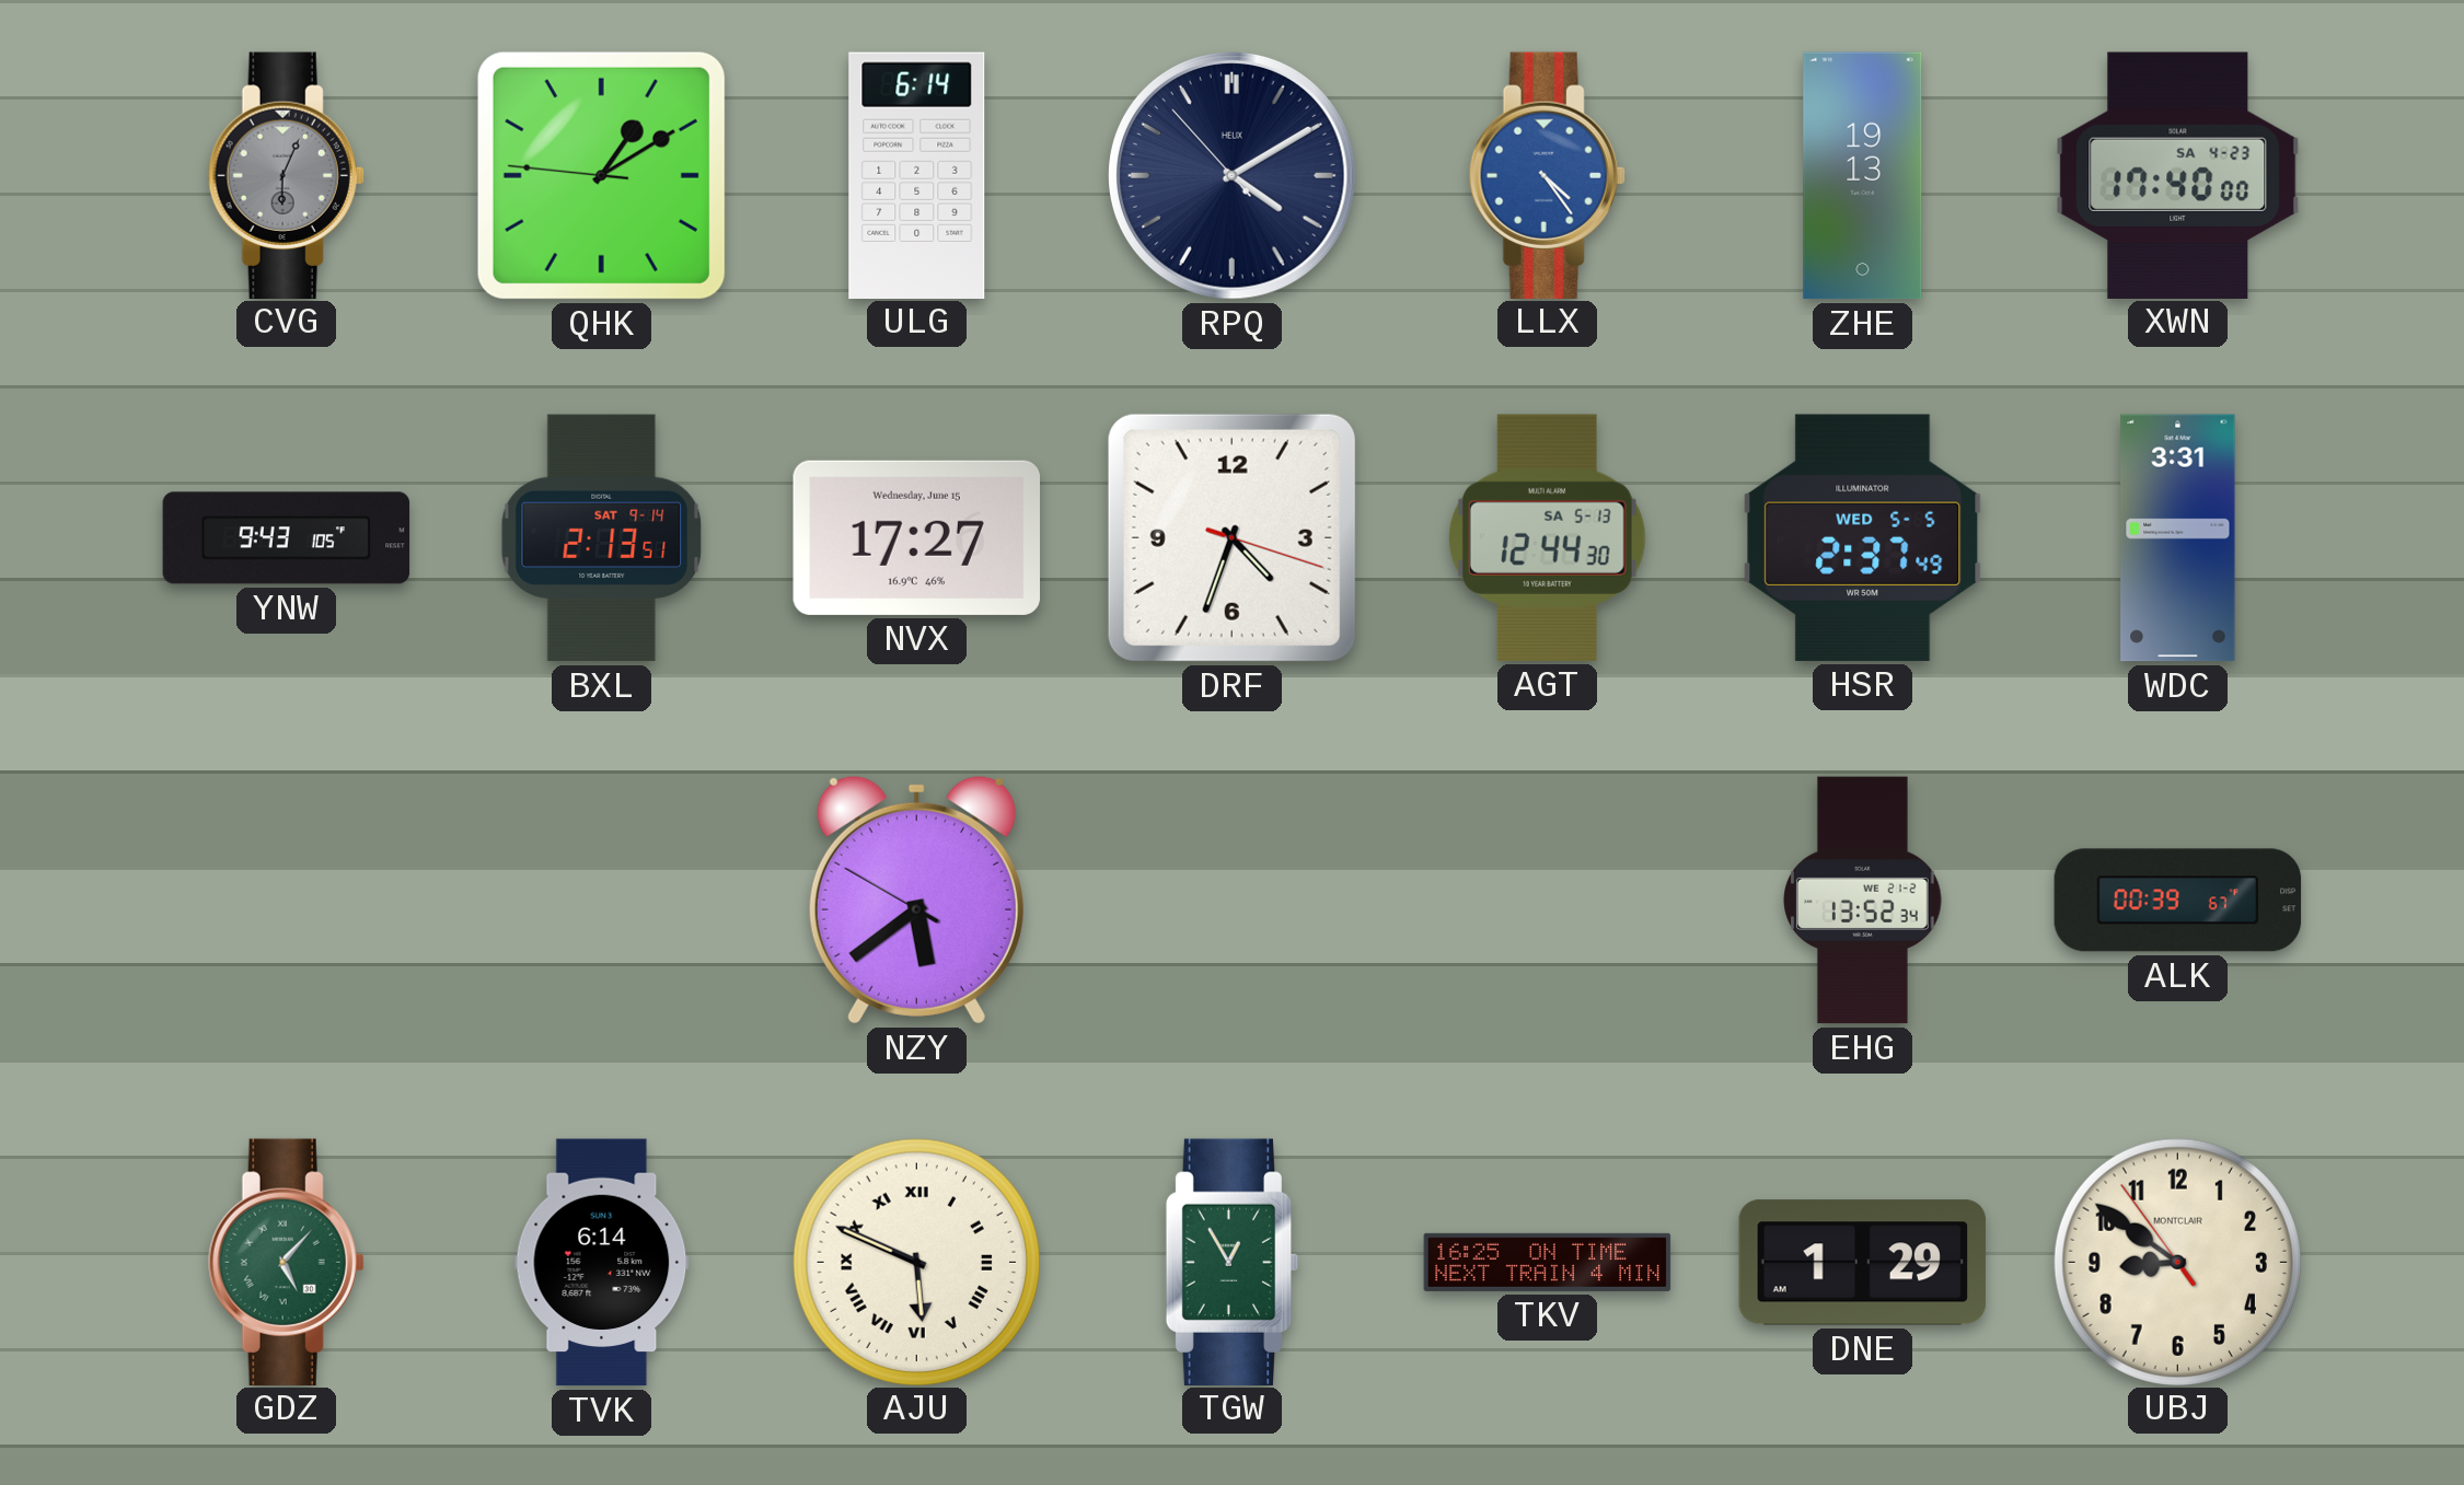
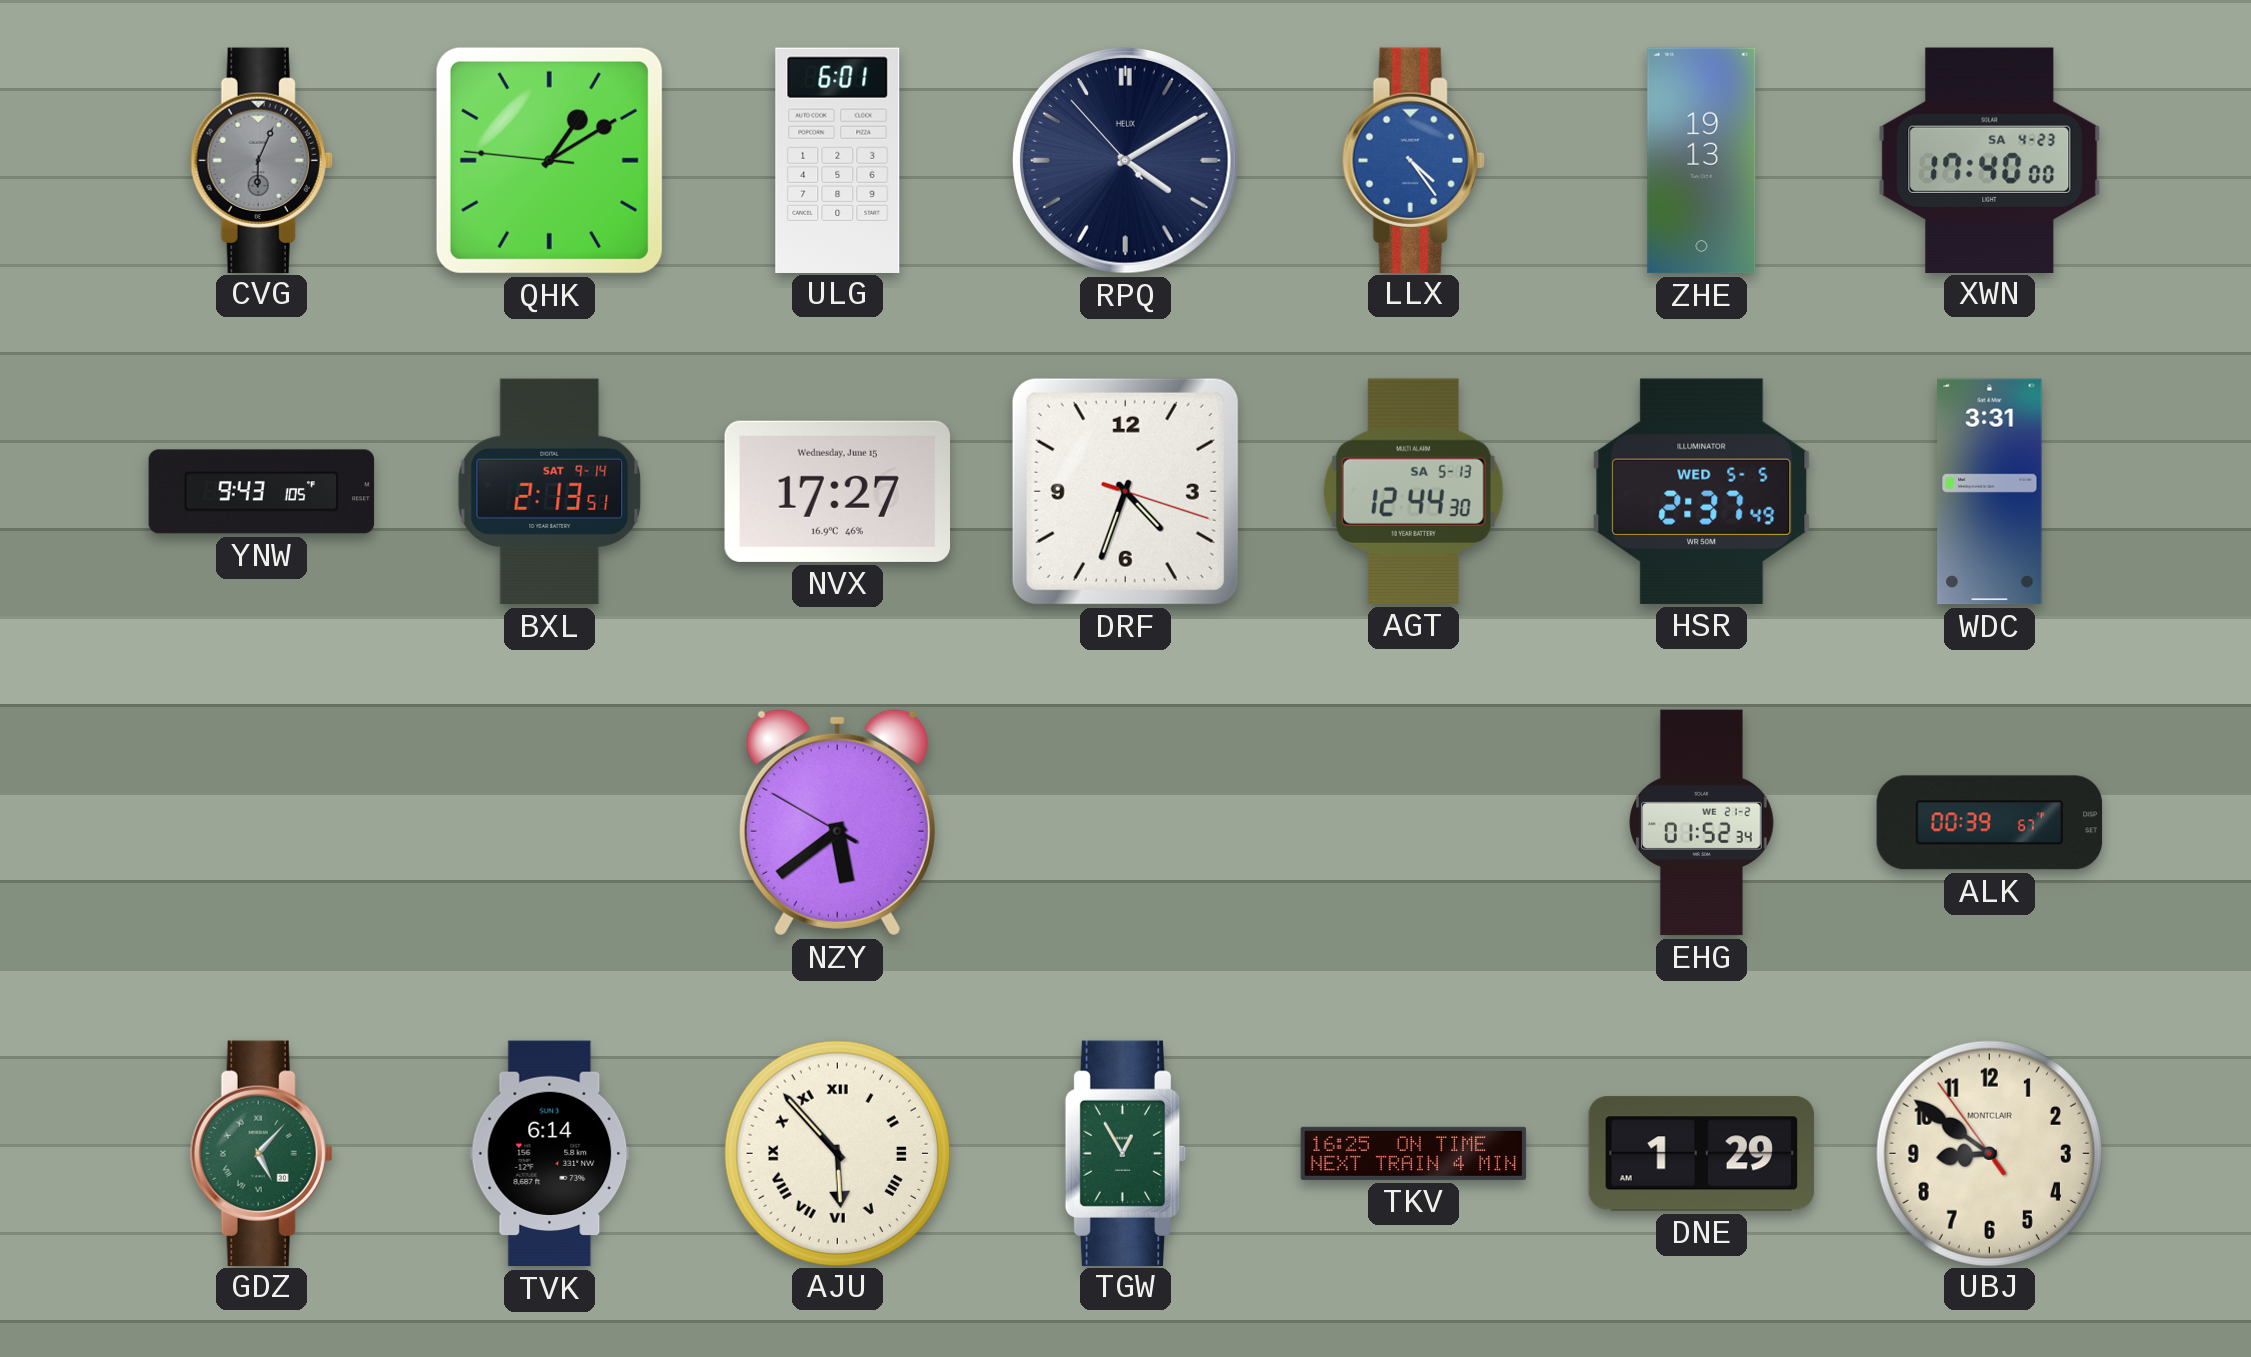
ULG: 6:14 -> 6:01 (838, 160)
EHG: 13:52 -> 01:52 (1702, 823)
AJU: 5:49 -> 5:53 (837, 1153)
